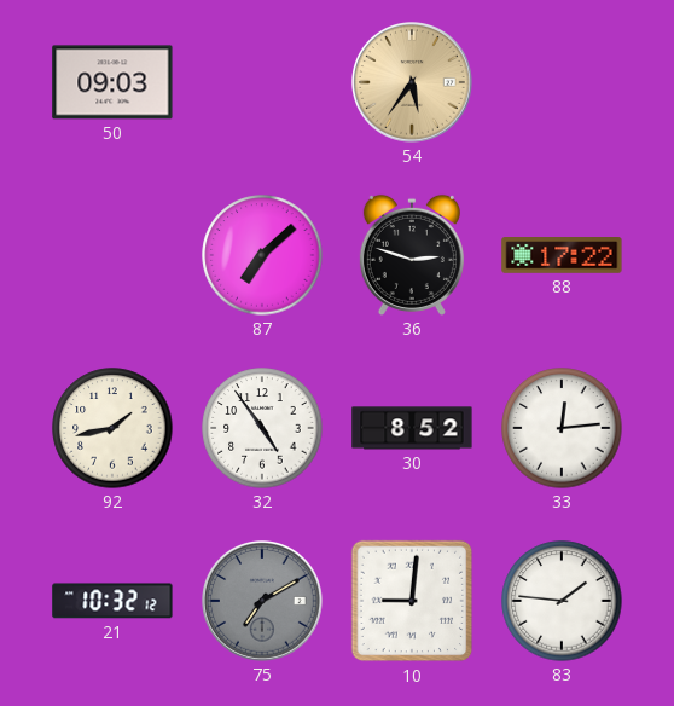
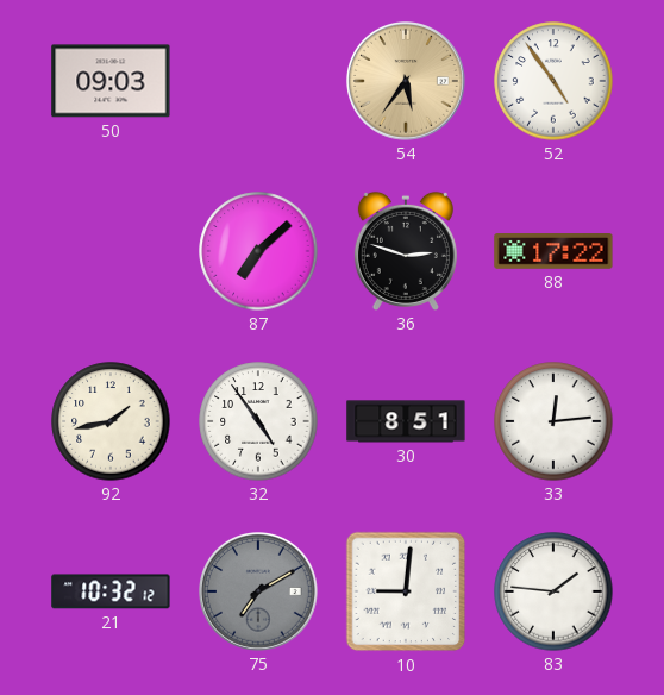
52: none -> 4:54 (553, 81)
30: 8:52 -> 8:51 (406, 421)
